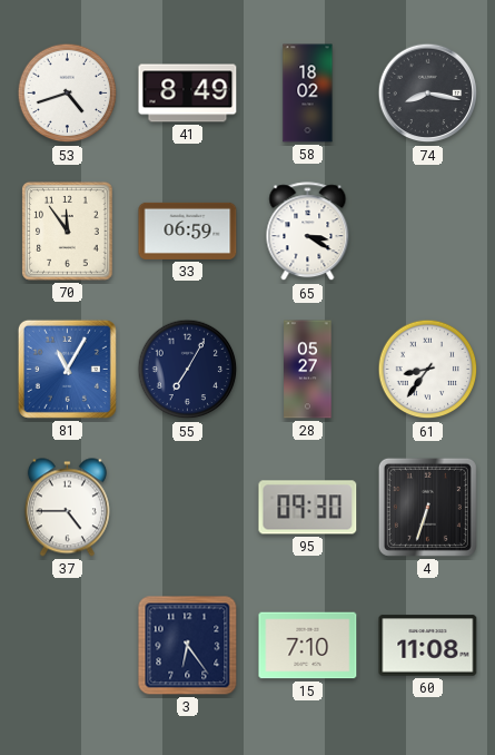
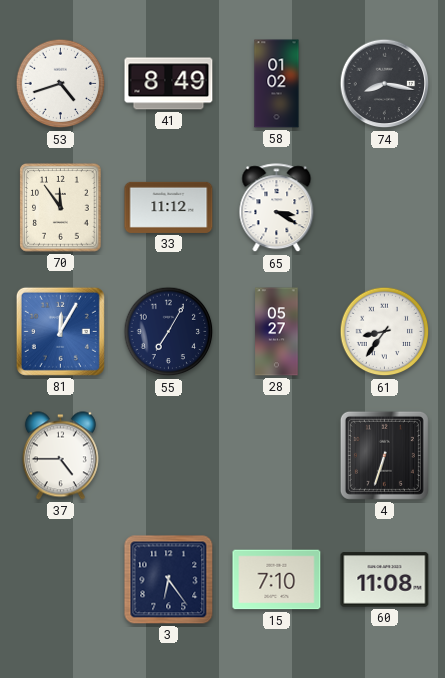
58: 18:02 -> 01:02 (277, 84)
33: 06:59 -> 11:12 (169, 207)
81: 11:05 -> 12:05 (60, 331)
95: 09:30 -> none (308, 508)
